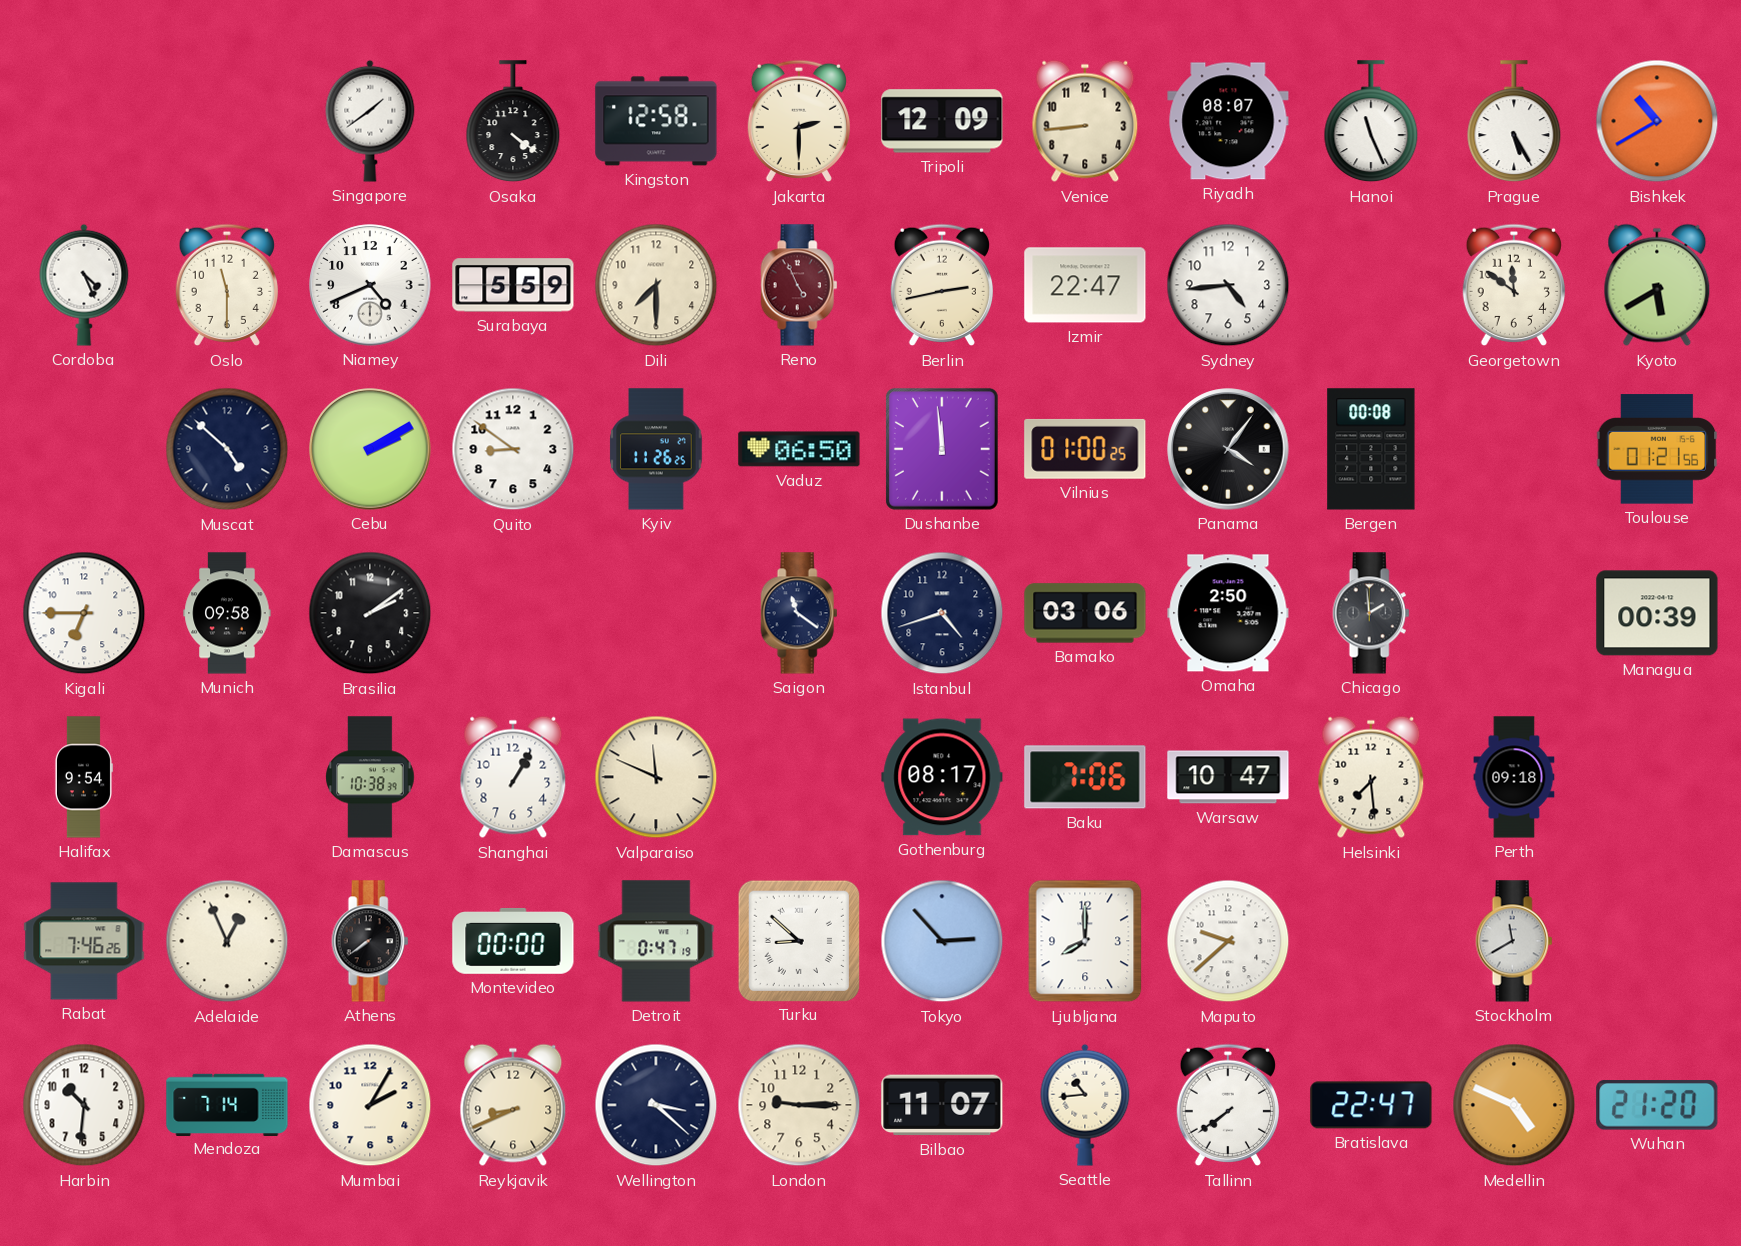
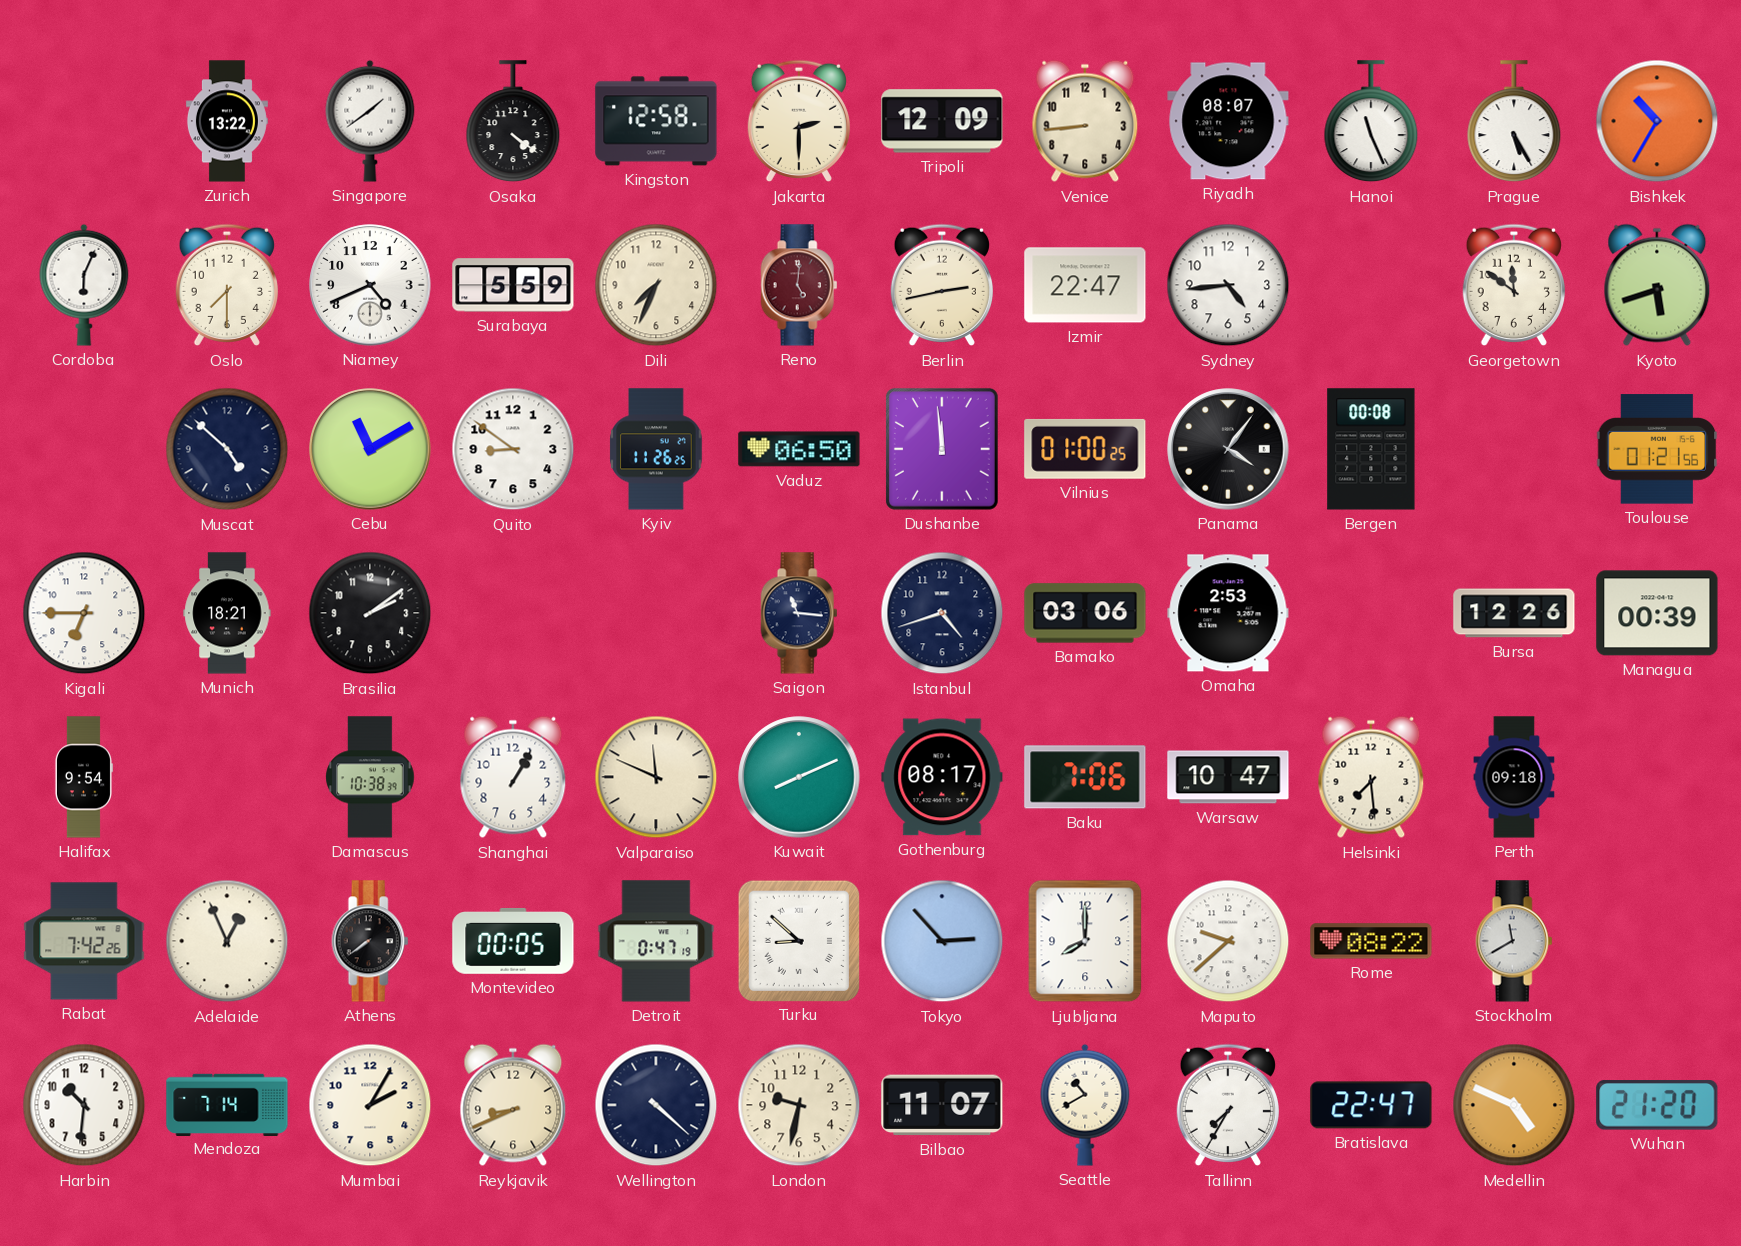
Zurich: none -> 13:22 (227, 121)
Bishkek: 10:40 -> 10:35 (1657, 121)
Cordoba: 4:26 -> 6:04 (84, 285)
Oslo: 11:30 -> 7:30 (226, 285)
Dili: 7:30 -> 7:34 (656, 285)
Reno: 4:56 -> 5:01 (799, 285)
Kyoto: 5:40 -> 5:42 (1657, 285)
Cebu: 2:10 -> 11:10 (370, 449)
Munich: 09:58 -> 18:21 (227, 613)
Saigon: 11:21 -> 11:16 (799, 613)
Omaha: 2:50 -> 2:53 (1228, 613)
Chicago: 1:59 -> none (1371, 613)
Bursa: none -> 12:26 (1514, 613)
Kuwait: none -> 8:11 (799, 777)
Rabat: 7:46 -> 7:42 (84, 941)
Montevideo: 00:00 -> 00:05 (513, 941)
Rome: none -> 08:22 (1371, 941)
Wellington: 3:22 -> 4:22 (656, 1105)
London: 9:15 -> 9:32 (799, 1105)
Seattle: 10:44 -> 10:40 (1085, 1105)
Tallinn: 7:39 -> 7:35 (1227, 1105)
